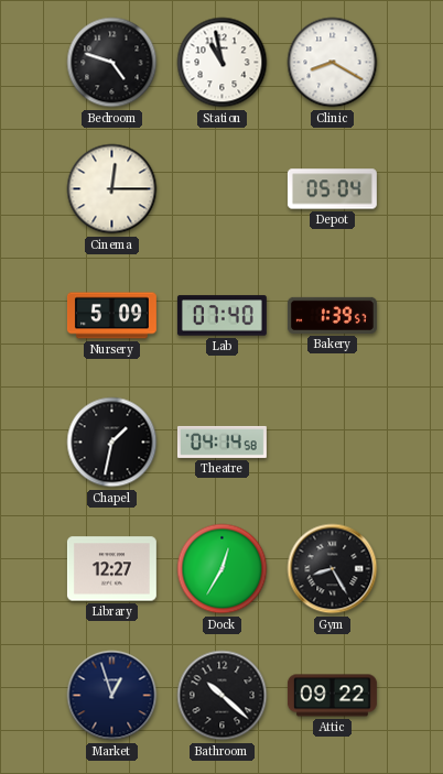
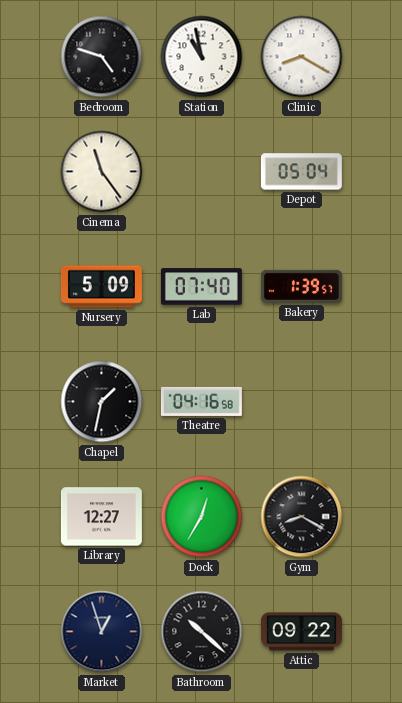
Cinema: 12:15 -> 11:24 (102, 172)
Theatre: 04:14 -> 04:16 (201, 401)
Gym: 8:25 -> 8:20 (302, 517)
